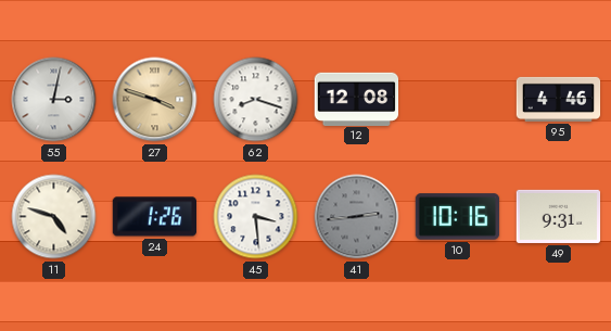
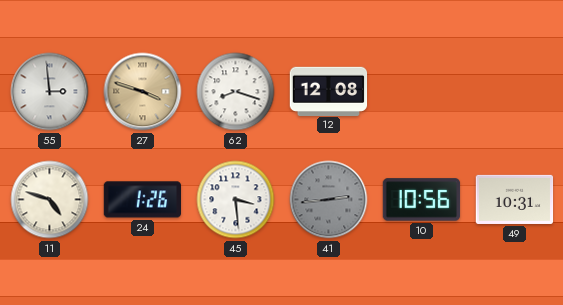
55: 3:02 -> 2:59 (50, 92)
95: 4:46 -> none (559, 99)
10: 10:16 -> 10:56 (422, 200)
49: 9:31 -> 10:31 (515, 199)
